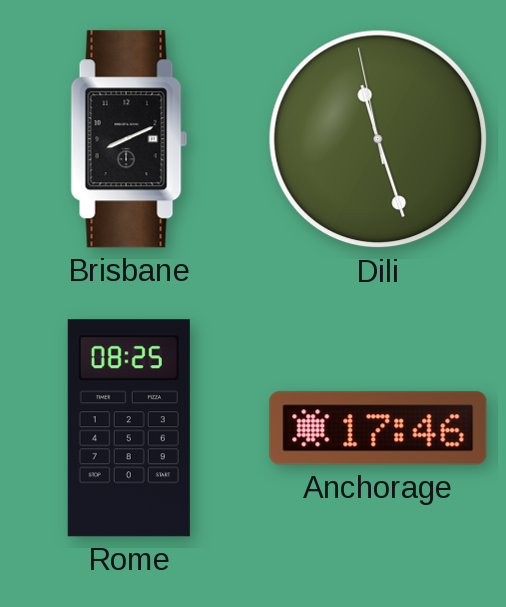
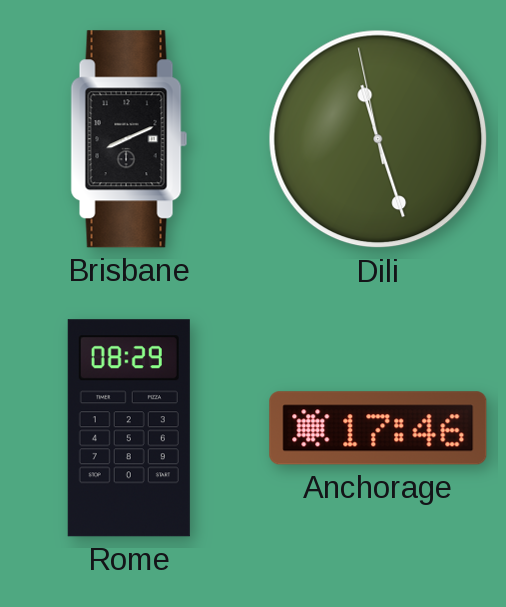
Rome: 08:25 -> 08:29 (129, 428)
